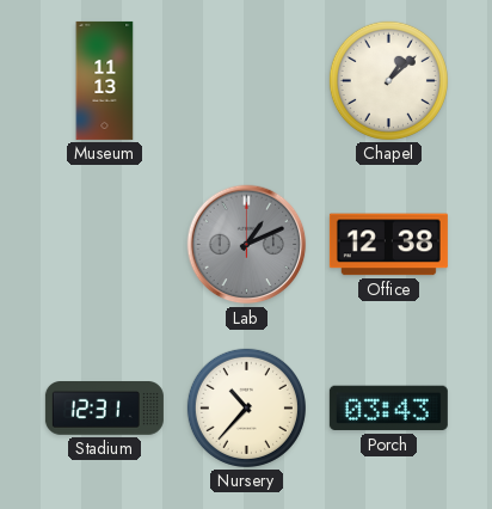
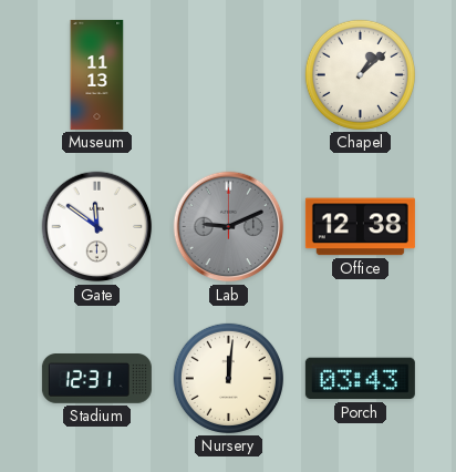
Gate: none -> 11:51 (97, 227)
Lab: 1:11 -> 9:11 (229, 227)
Nursery: 10:37 -> 12:01 (228, 378)
